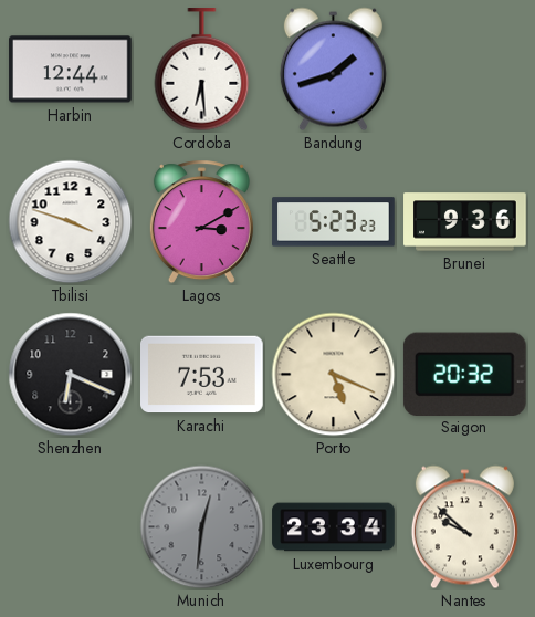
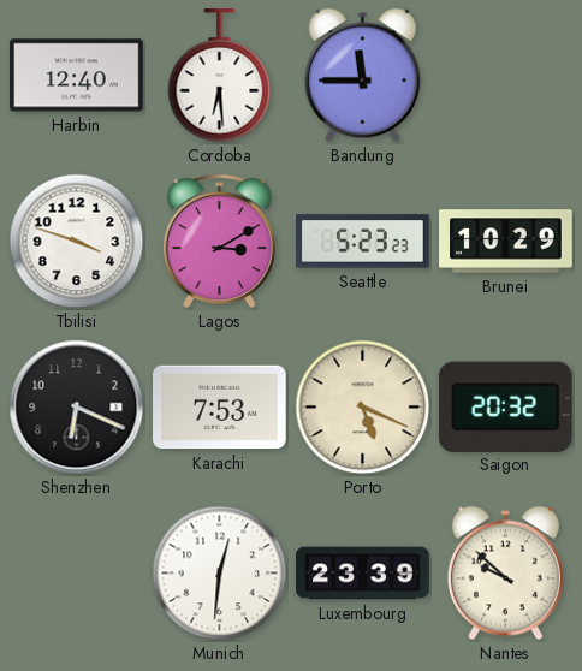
Harbin: 12:44 -> 12:40 (77, 76)
Bandung: 1:42 -> 11:45 (362, 76)
Brunei: 9:36 -> 10:29 (506, 242)
Munich dial: grey -> white (220, 574)
Luxembourg: 23:34 -> 23:39 (363, 574)
